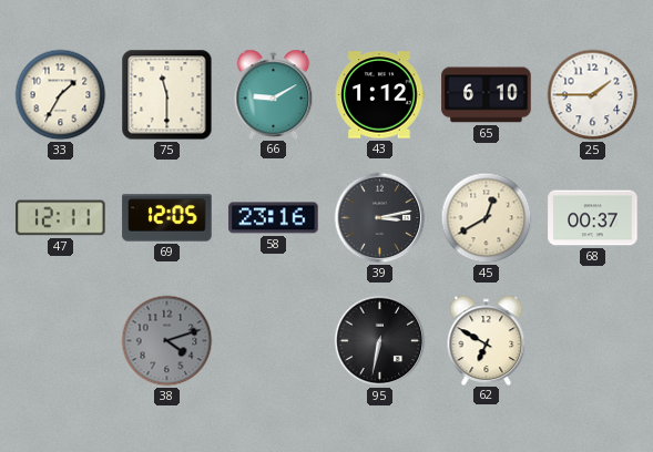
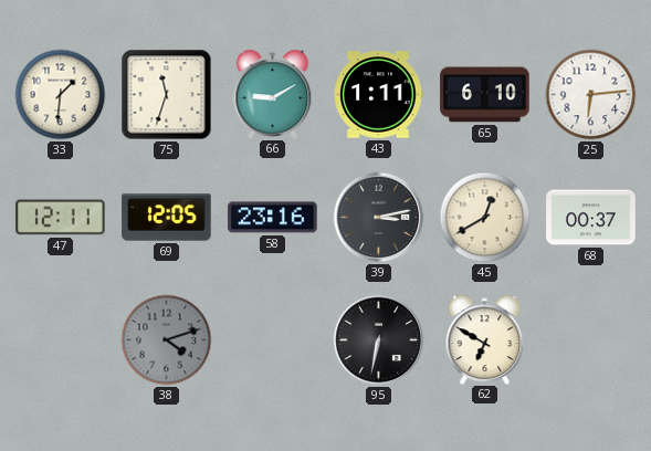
33: 1:35 -> 1:31 (61, 95)
75: 11:30 -> 11:33 (167, 95)
43: 1:12 -> 1:11 (378, 95)
25: 1:45 -> 6:14 (591, 95)
